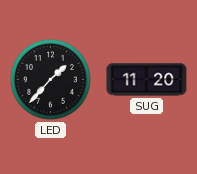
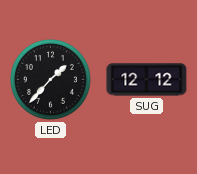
SUG: 11:20 -> 12:12 (147, 80)
